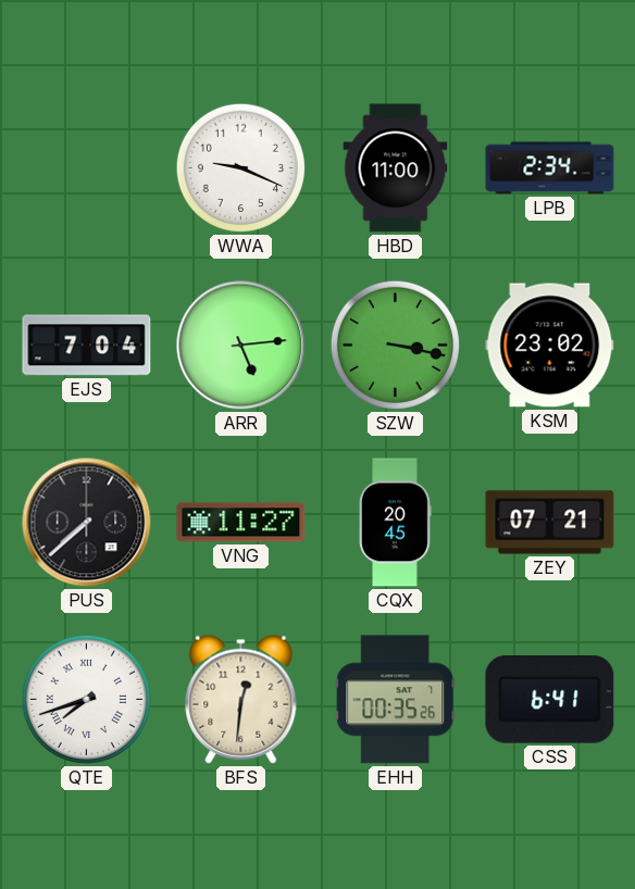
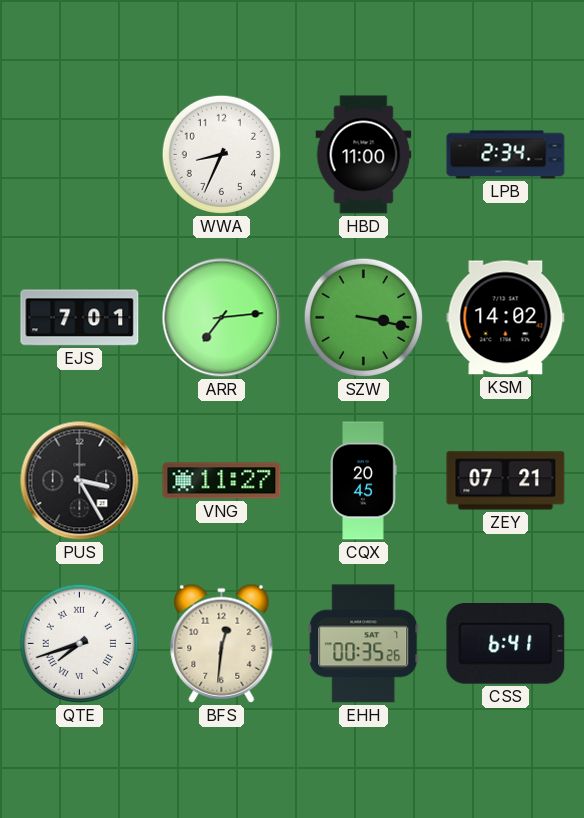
WWA: 9:19 -> 8:34 (221, 154)
EJS: 7:04 -> 7:01 (80, 318)
ARR: 5:14 -> 7:14 (222, 318)
KSM: 23:02 -> 14:02 (506, 318)
PUS: 7:38 -> 3:25 (80, 481)
